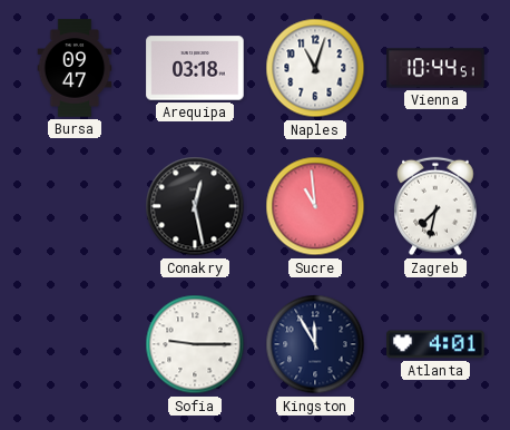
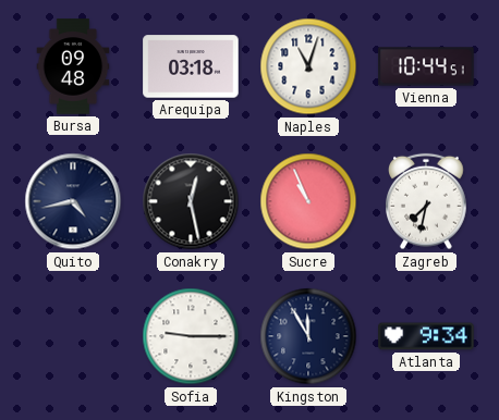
Bursa: 09:47 -> 09:48 (73, 66)
Quito: none -> 4:43 (73, 201)
Sucre: 10:59 -> 10:56 (308, 201)
Atlanta: 4:01 -> 9:34 (426, 336)
